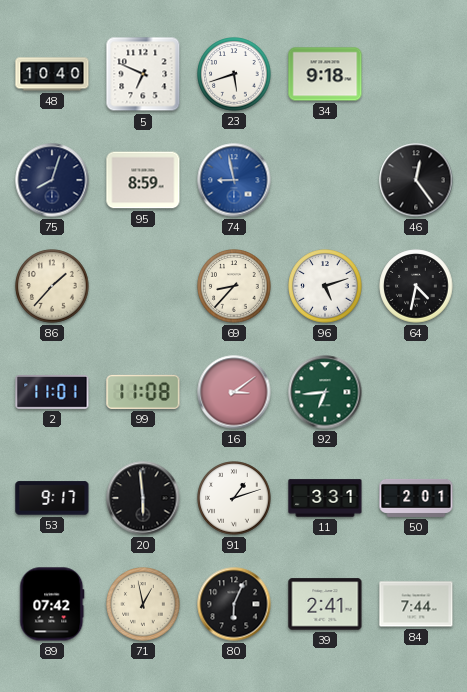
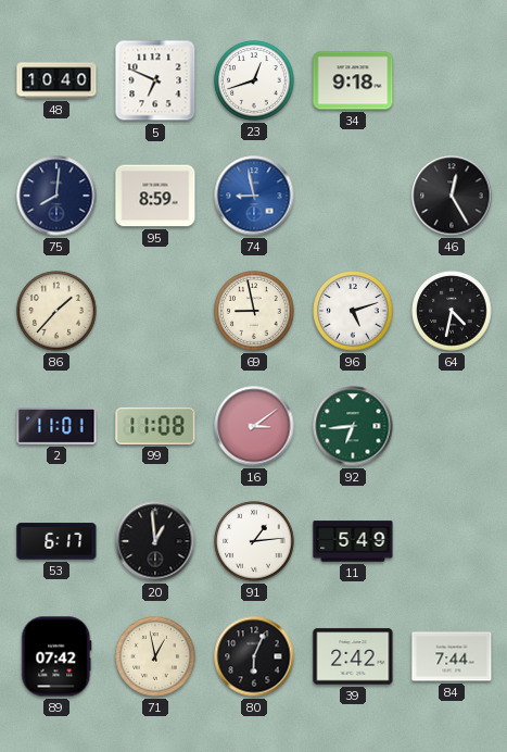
23: 5:42 -> 12:42 (254, 80)
75: 8:03 -> 8:01 (56, 196)
46: 12:24 -> 12:25 (452, 196)
69: 8:37 -> 8:58 (254, 311)
53: 9:17 -> 6:17 (56, 541)
20: 5:59 -> 12:59 (155, 541)
91: 1:12 -> 1:14 (254, 541)
11: 3:31 -> 5:49 (353, 541)
50: 2:01 -> none (416, 498)
39: 2:41 -> 2:42 (353, 656)
